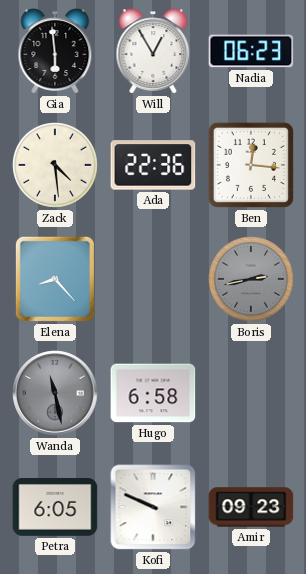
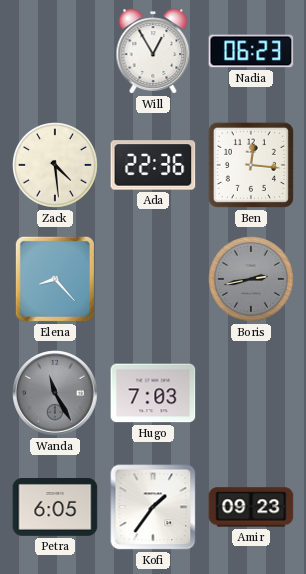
Gia: 5:59 -> none (55, 51)
Wanda: 11:28 -> 11:25 (55, 393)
Hugo: 6:58 -> 7:03 (153, 393)
Kofi: 9:49 -> 1:36 (153, 507)
